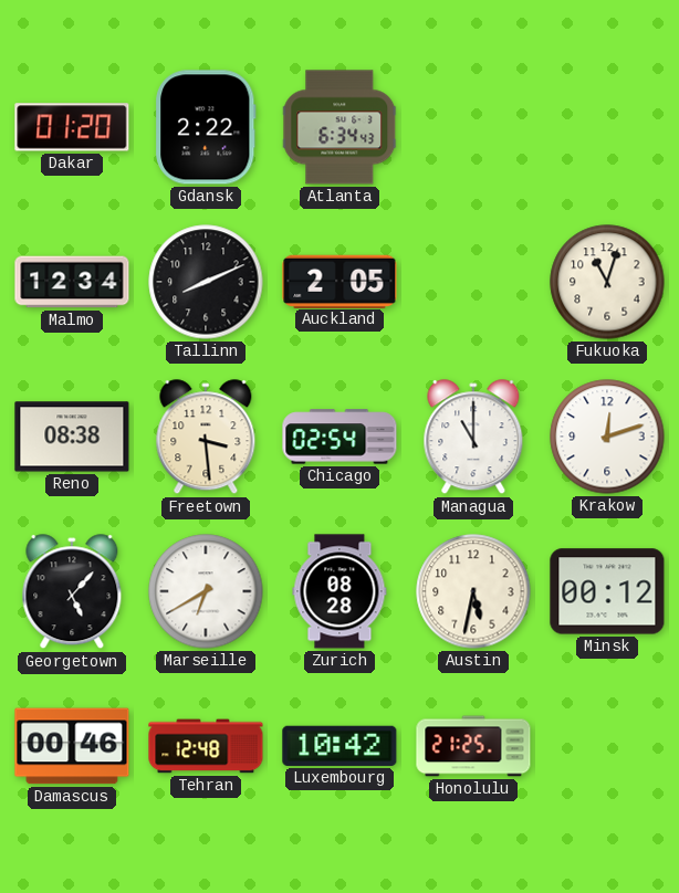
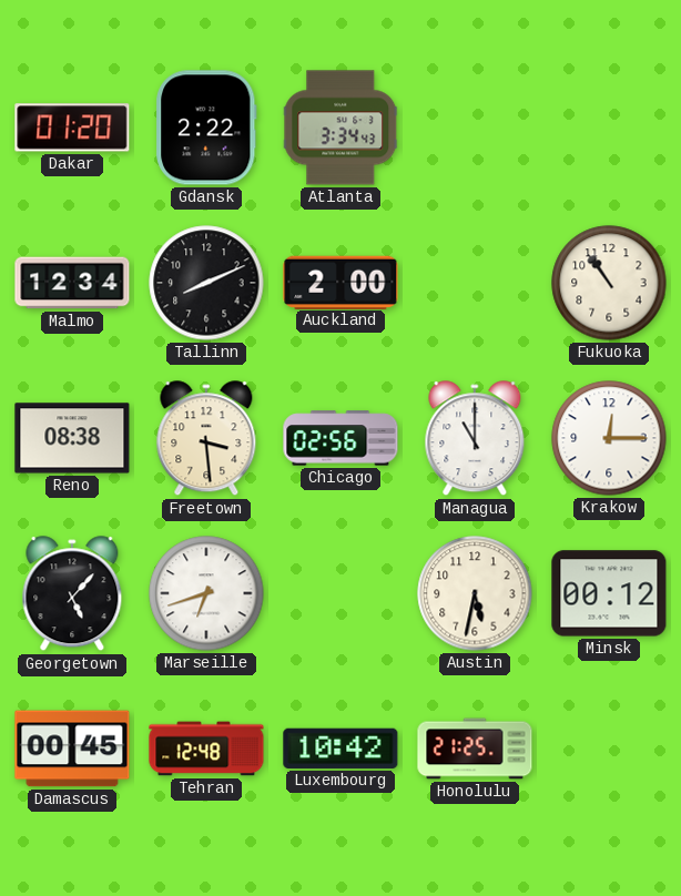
Atlanta: 6:34 -> 3:34 (340, 128)
Auckland: 2:05 -> 2:00 (340, 282)
Fukuoka: 11:03 -> 10:54 (609, 283)
Chicago: 02:54 -> 02:56 (340, 438)
Krakow: 12:12 -> 12:15 (609, 438)
Marseille: 6:40 -> 6:42 (206, 593)
Zurich: 08:28 -> none (339, 591)
Damascus: 00:46 -> 00:45 (72, 749)
